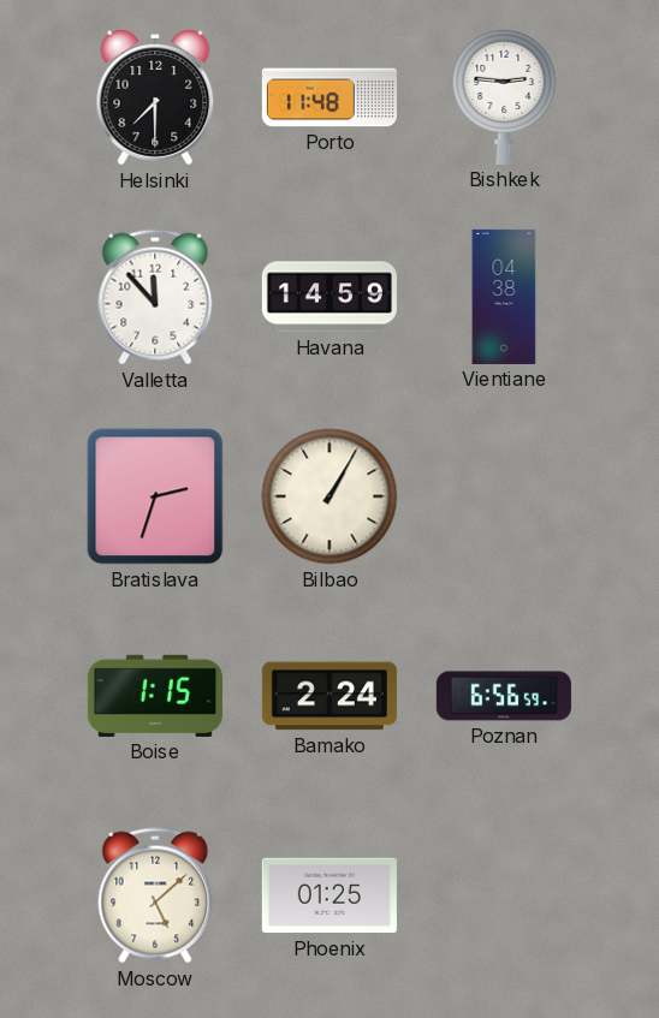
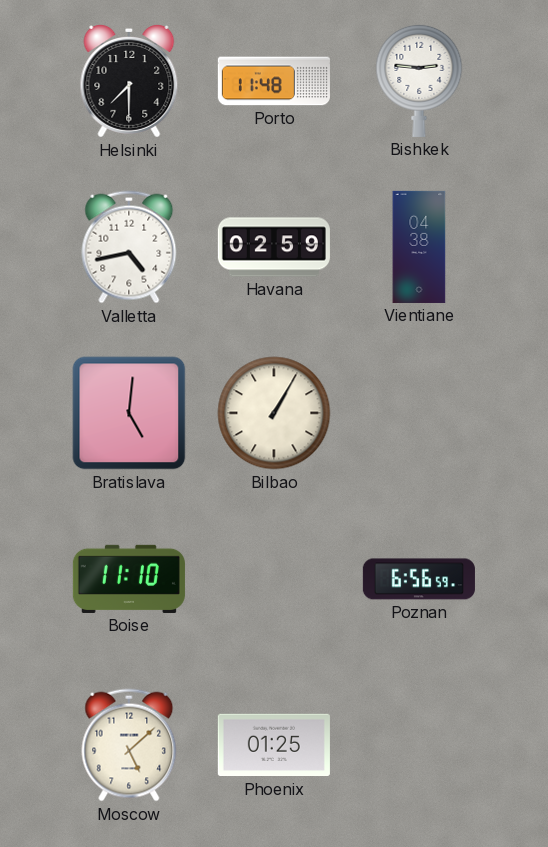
Valletta: 11:53 -> 4:43 (129, 247)
Havana: 14:59 -> 02:59 (274, 247)
Bratislava: 2:33 -> 5:01 (129, 413)
Boise: 1:15 -> 11:10 (129, 579)
Bamako: 2:24 -> none (329, 696)
